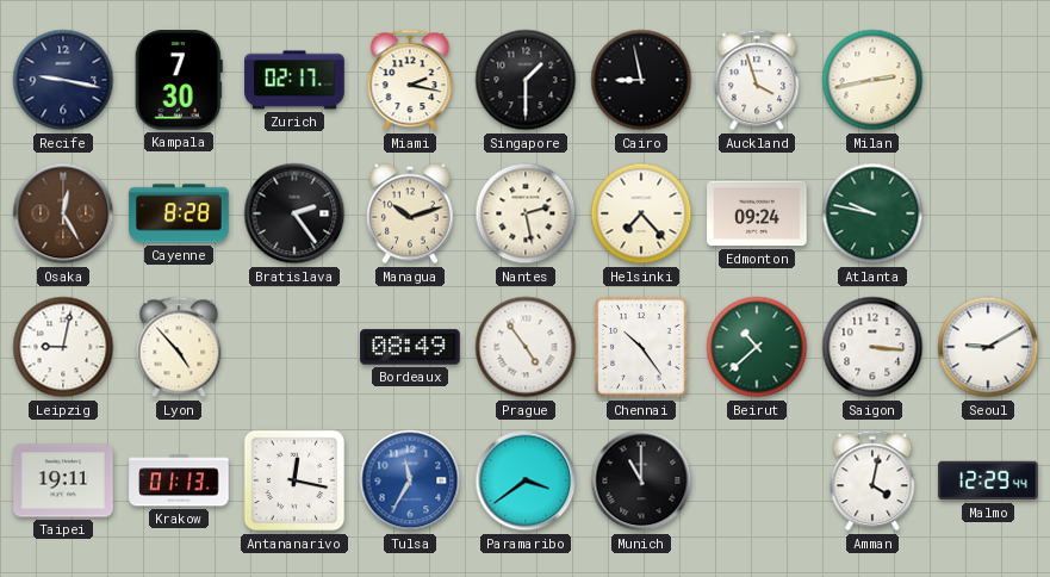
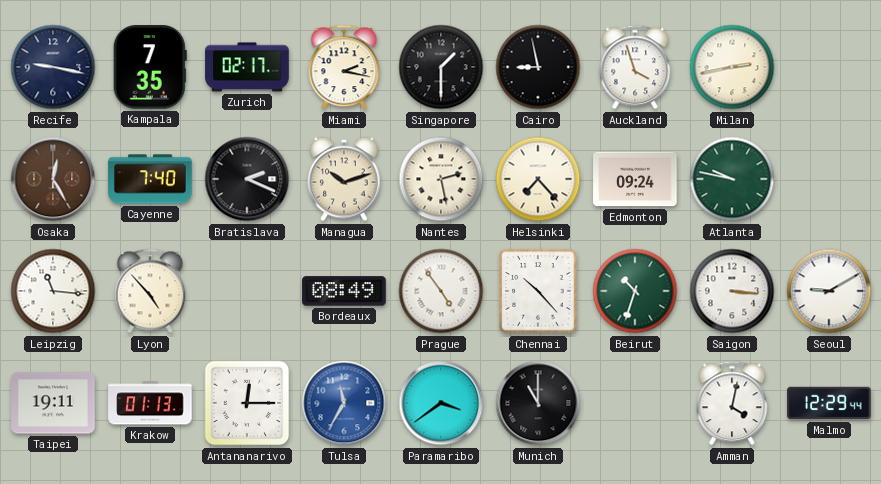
Kampala: 7:30 -> 7:35 (150, 67)
Cayenne: 8:28 -> 7:40 (150, 179)
Bratislava: 2:24 -> 2:19 (247, 179)
Leipzig: 9:02 -> 11:16 (53, 291)
Chennai: 10:24 -> 10:23 (538, 291)
Beirut: 10:38 -> 10:33 (635, 291)
Antananarivo: 12:17 -> 12:15 (247, 403)
